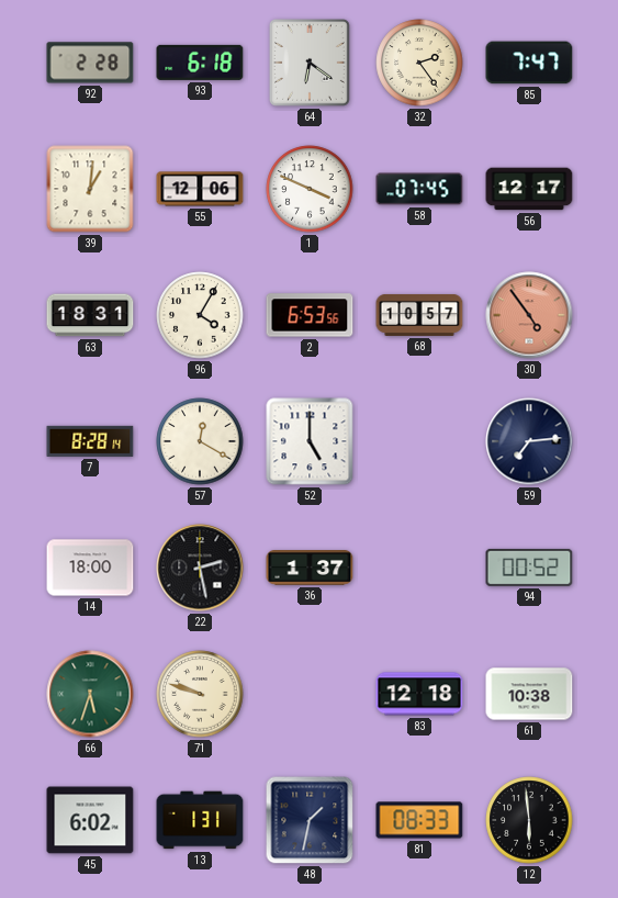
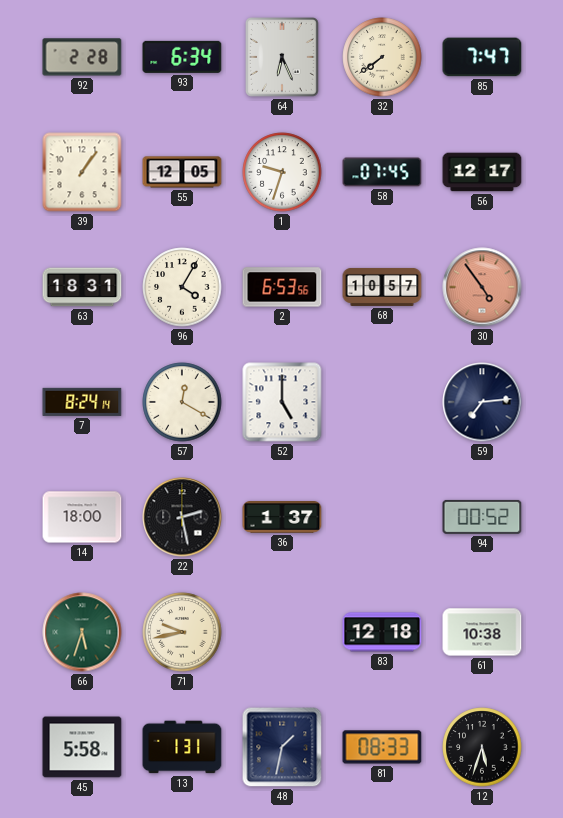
93: 6:18 -> 6:34 (182, 57)
64: 6:21 -> 6:26 (283, 58)
32: 2:24 -> 7:39 (382, 57)
39: 1:01 -> 1:06 (82, 172)
55: 12:06 -> 12:05 (182, 172)
1: 3:49 -> 9:33 (282, 172)
7: 8:28 -> 8:24 (82, 402)
71: 9:48 -> 9:43 (182, 632)
45: 6:02 -> 5:58 (82, 747)
12: 5:59 -> 5:33 (482, 747)
